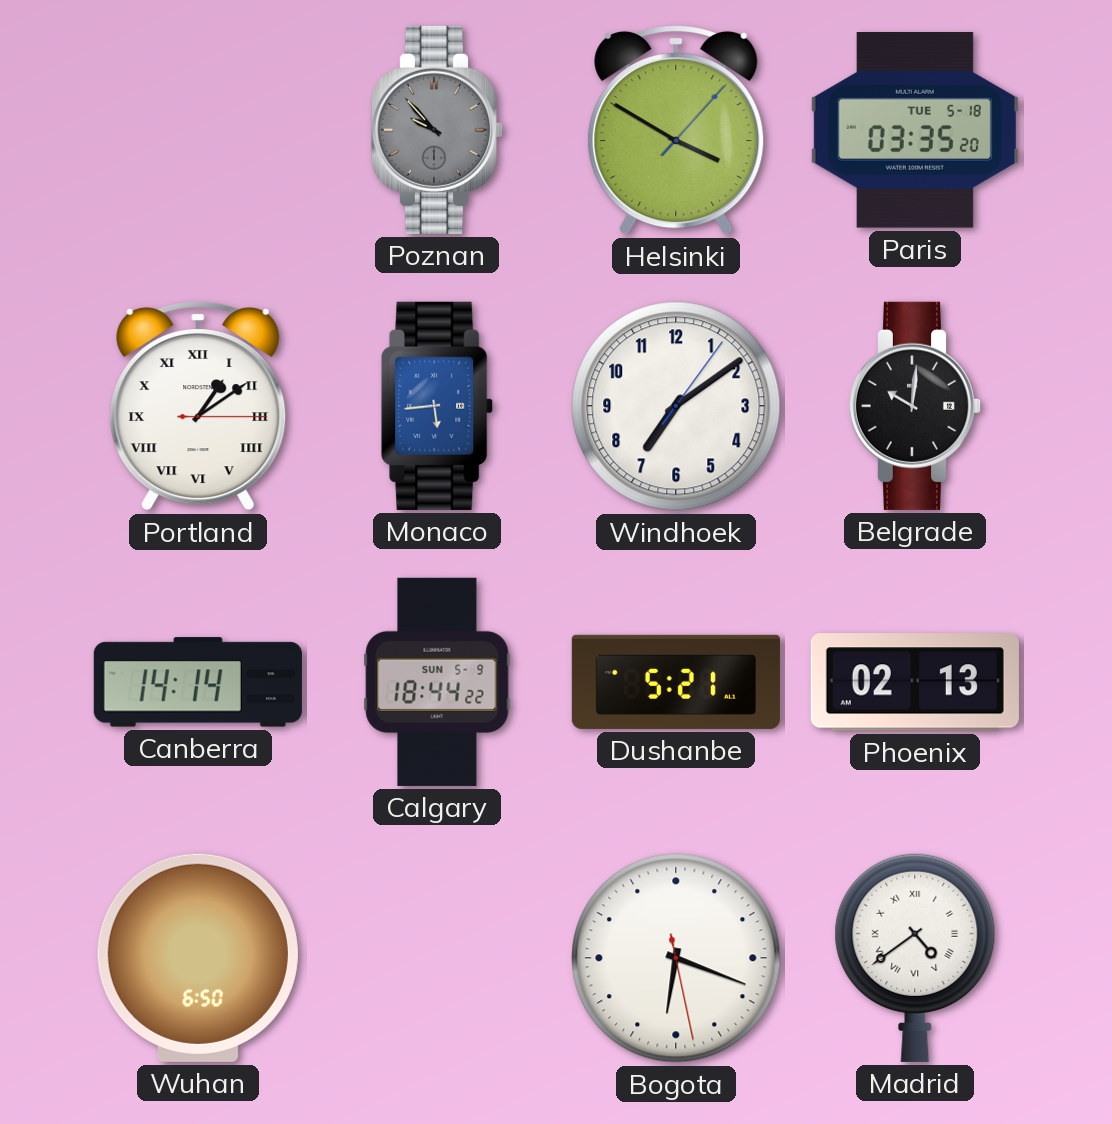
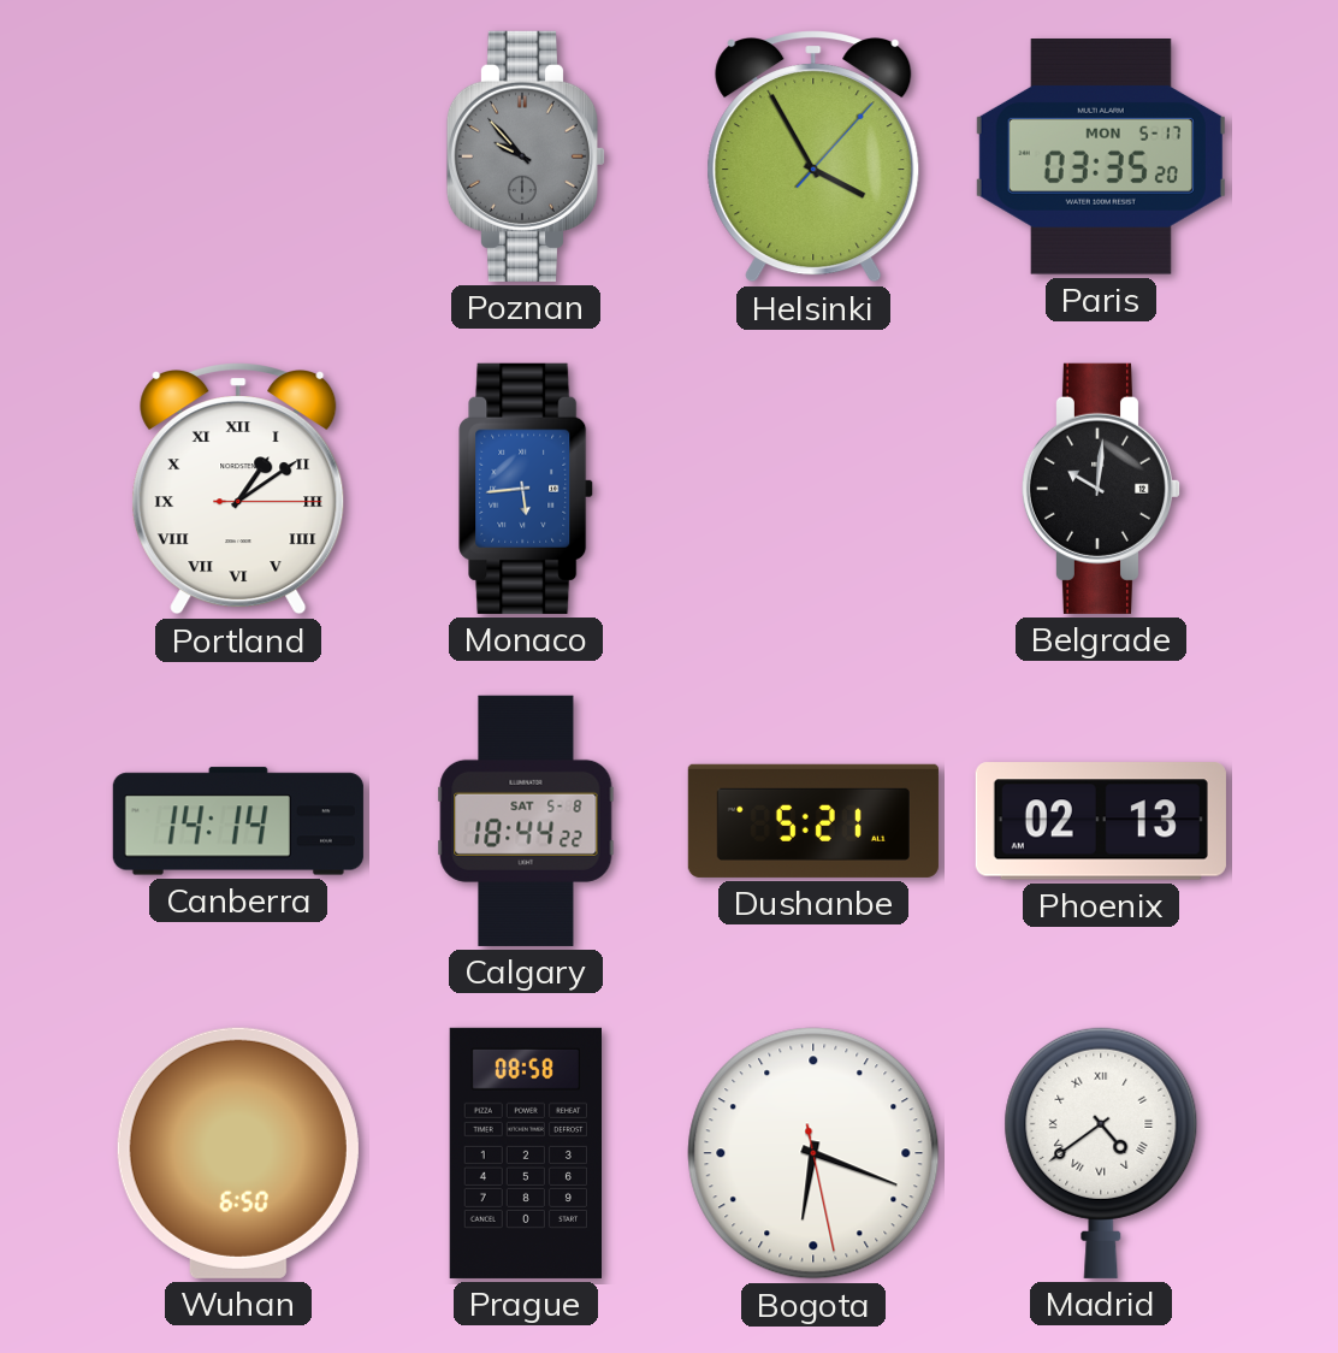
Helsinki: 3:50 -> 3:55 (813, 158)
Paris date: TUE 5-18 -> MON 5-17 (1101, 156)
Windhoek: 7:09 -> none (676, 406)
Calgary date: SUN 5-9 -> SAT 5-8 (526, 821)
Prague: none -> 08:58 (525, 1153)
